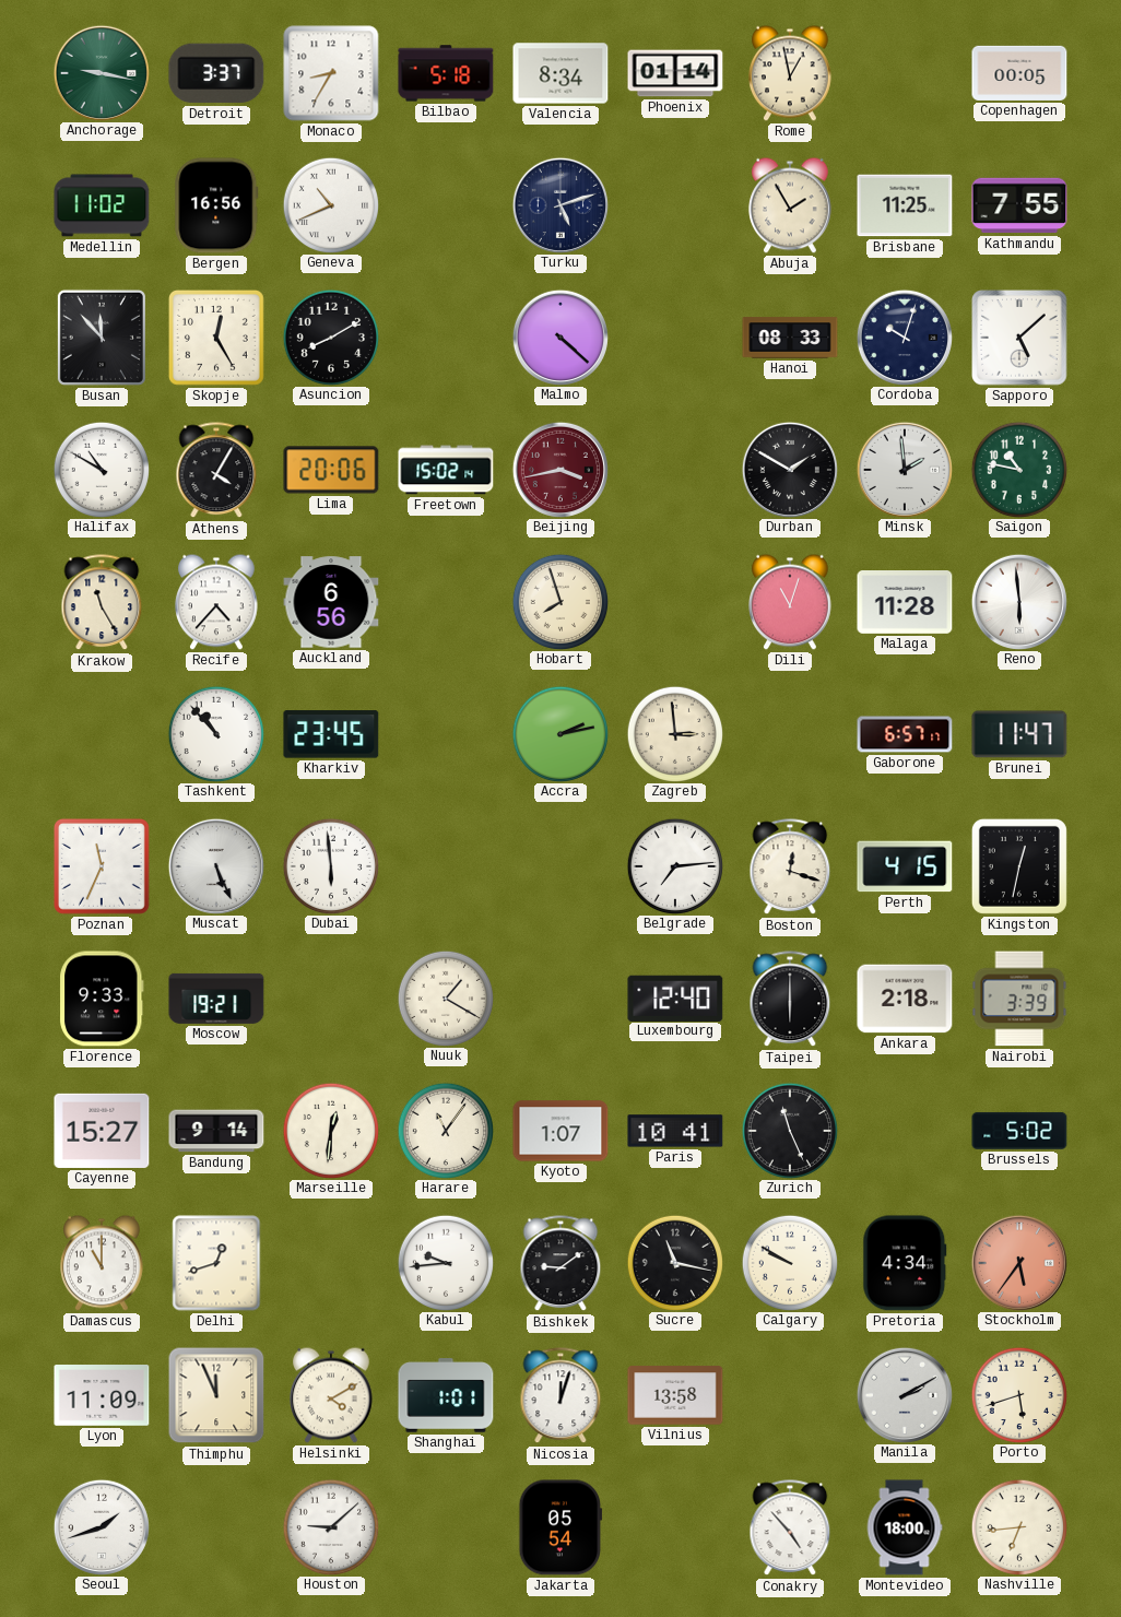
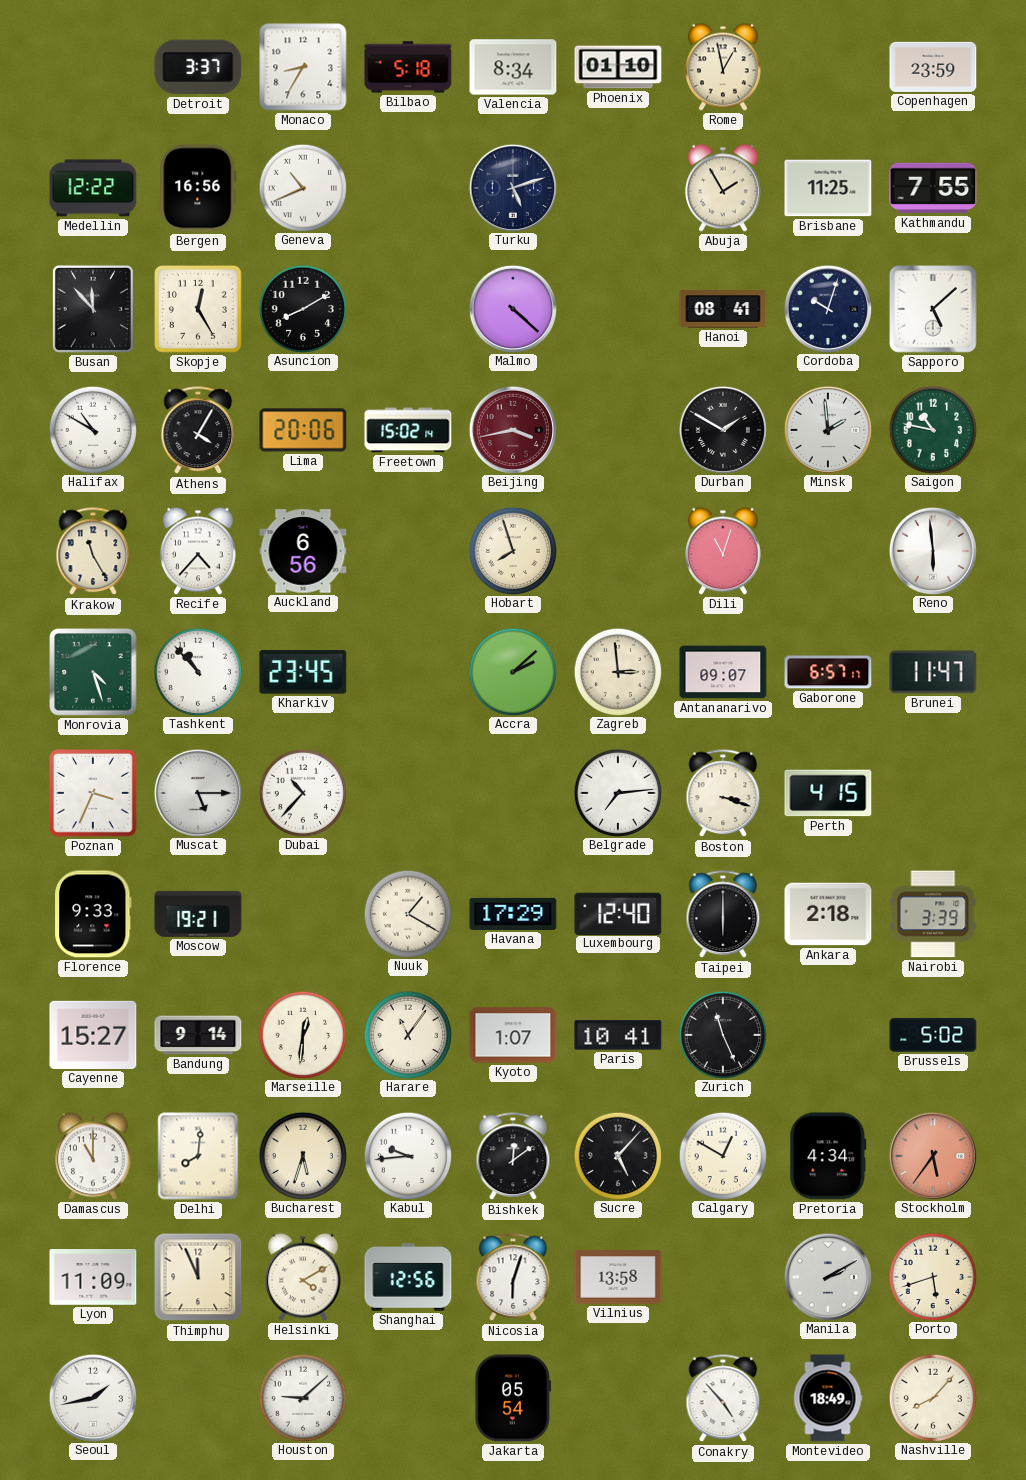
Anchorage: 9:17 -> none (101, 72)
Phoenix: 01:14 -> 01:10 (618, 67)
Copenhagen: 00:05 -> 23:59 (933, 67)
Medellin: 11:02 -> 12:22 (93, 188)
Hanoi: 08:33 -> 08:41 (723, 309)
Malaga: 11:28 -> none (905, 603)
Monrovia: none -> 4:27 (93, 672)
Accra: 2:13 -> 2:08 (512, 671)
Antananarivo: none -> 09:07 (723, 672)
Poznan: 11:34 -> 3:34 (94, 794)
Muscat: 5:26 -> 5:15 (197, 792)
Dubai: 5:59 -> 10:37 (302, 792)
Boston: 12:18 -> 3:18 (723, 794)
Kingston: 12:32 -> none (1019, 866)
Havana: none -> 17:29 (513, 914)
Delhi: 12:42 -> 8:01 (198, 1156)
Bucharest: none -> 5:33 (302, 1155)
Bishkek: 9:09 -> 12:09 (513, 1157)
Sucre: 11:17 -> 5:07 (617, 1155)
Calgary: 9:50 -> 12:50 (722, 1155)
Shanghai: 1:01 -> 12:56 (408, 1277)
Nicosia: 12:03 -> 6:03 (513, 1278)
Seoul: 1:42 -> 1:43 (92, 1397)
Montevideo: 18:00 -> 18:49 (828, 1398)
Nashville: 6:44 -> 8:07 (932, 1397)
